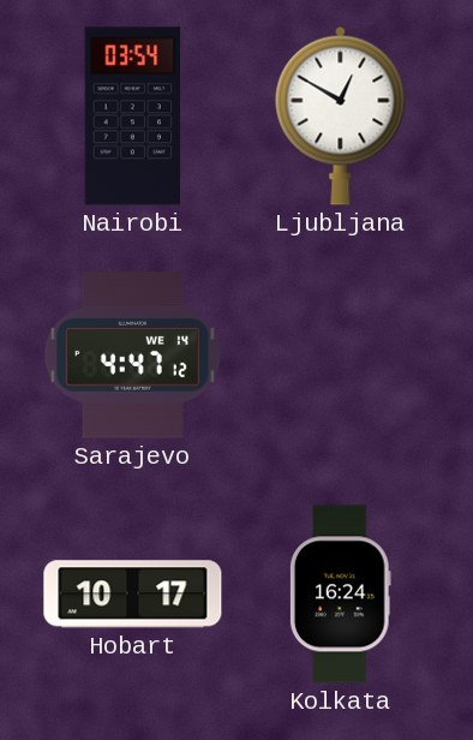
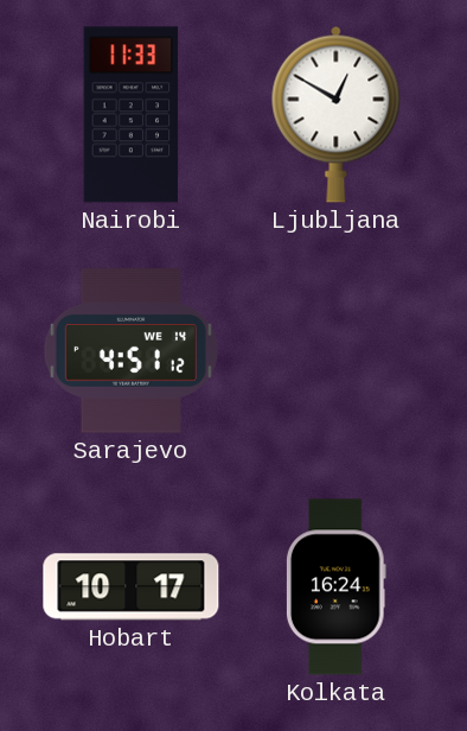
Nairobi: 03:54 -> 11:33 (132, 115)
Sarajevo: 4:47 -> 4:51 (130, 351)
